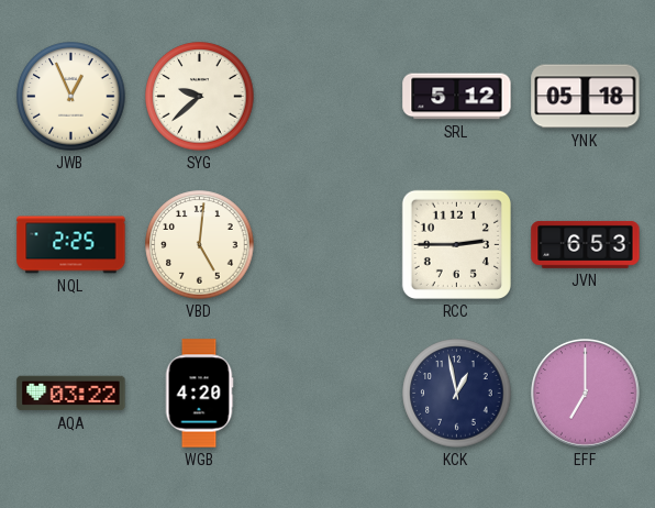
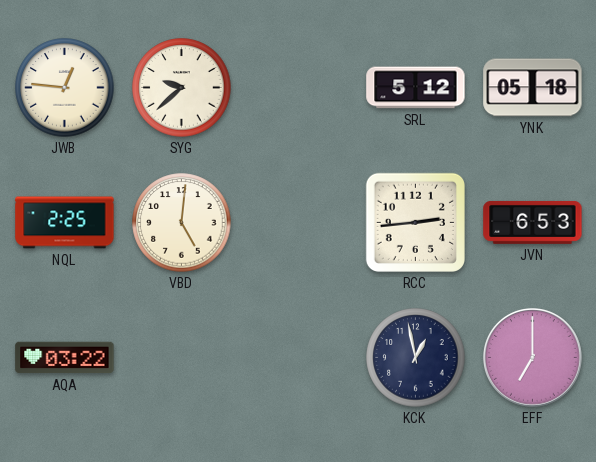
JWB: 12:56 -> 12:46 (65, 88)
RCC: 2:45 -> 2:44 (415, 222)
WGB: 4:20 -> none (199, 394)
